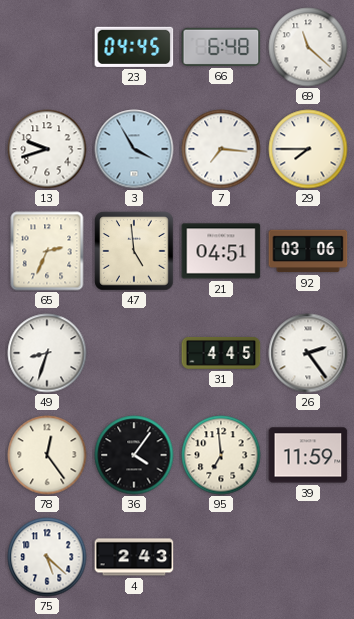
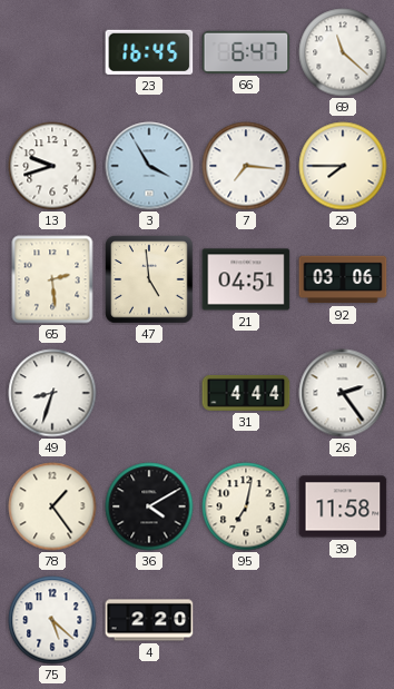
23: 04:45 -> 16:45 (149, 52)
66: 6:48 -> 6:47 (246, 52)
65: 2:34 -> 2:29 (52, 279)
31: 4:45 -> 4:44 (246, 393)
78: 12:24 -> 1:24 (52, 506)
36: 4:06 -> 4:10 (149, 506)
95: 6:59 -> 7:02 (246, 506)
39: 11:59 -> 11:58 (343, 506)
4: 2:43 -> 2:20 (149, 620)
